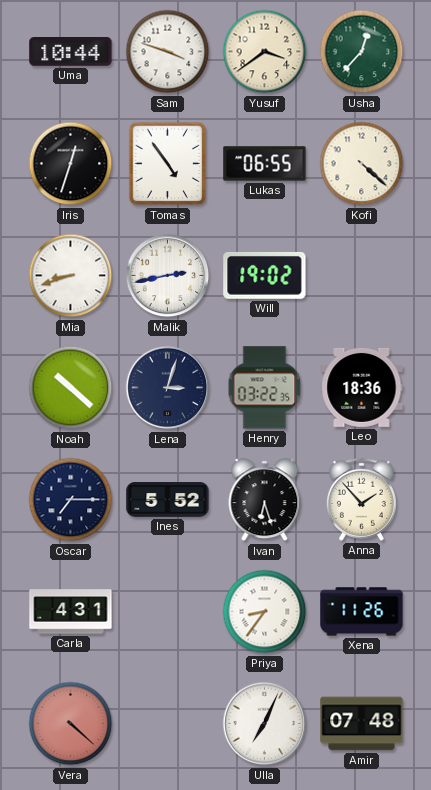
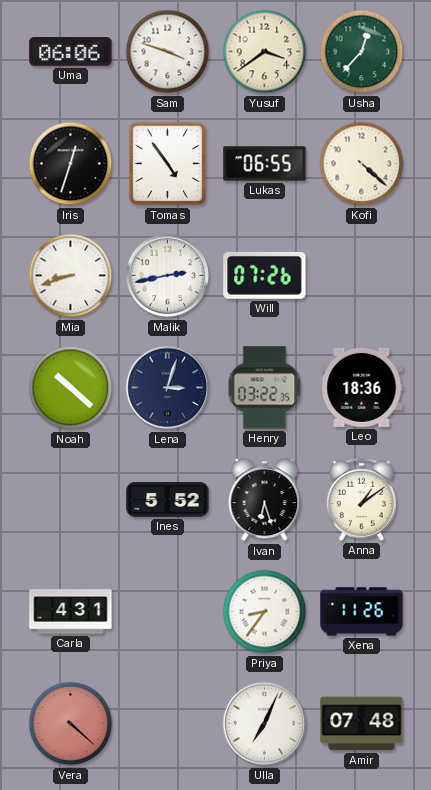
Uma: 10:44 -> 06:06 (71, 52)
Will: 19:02 -> 07:26 (265, 276)
Oscar: 7:15 -> none (71, 500)
Anna: 1:53 -> 1:09 (361, 499)
